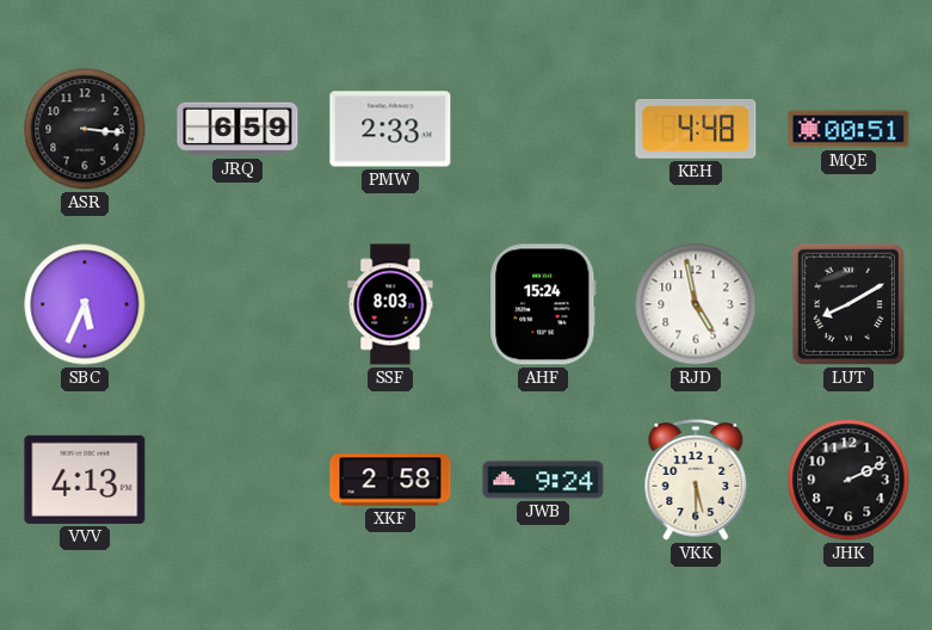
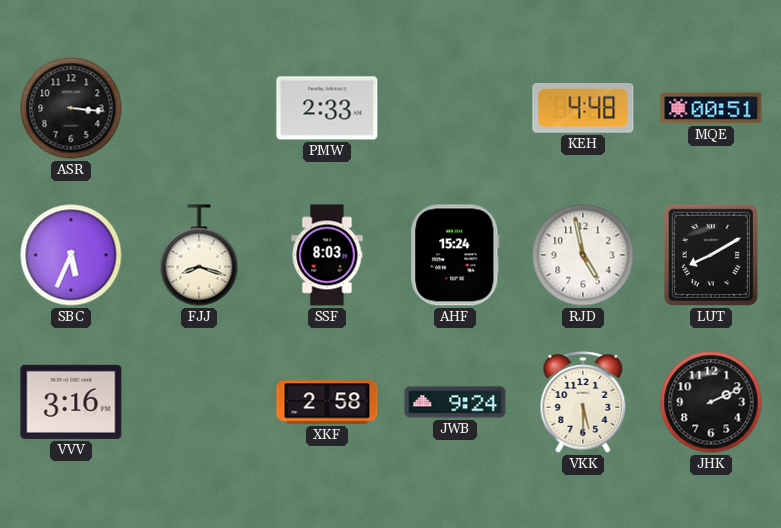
JRQ: 6:59 -> none (237, 129)
FJJ: none -> 8:18 (199, 255)
VVV: 4:13 -> 3:16 (71, 402)
